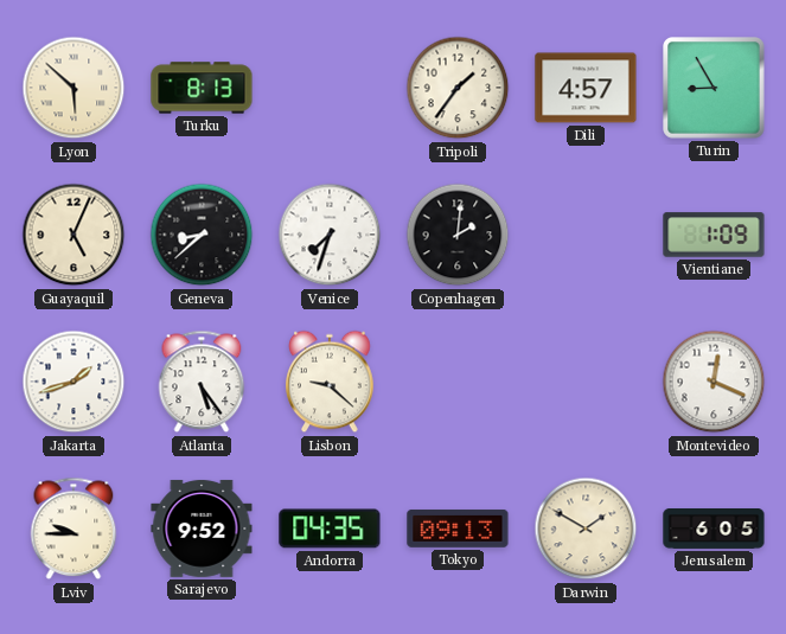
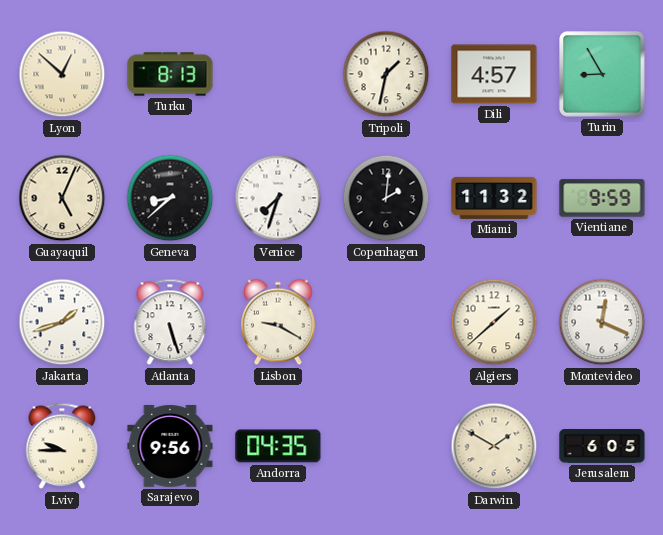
Lyon: 5:52 -> 12:52 (62, 74)
Tripoli: 1:36 -> 1:32 (386, 74)
Miami: none -> 11:32 (494, 198)
Vientiane: 1:09 -> 9:59 (602, 198)
Atlanta: 5:24 -> 5:27 (170, 322)
Lisbon: 9:22 -> 9:20 (278, 322)
Algiers: none -> 1:38 (494, 322)
Sarajevo: 9:52 -> 9:56 (170, 446)
Tokyo: 09:13 -> none (458, 529)
